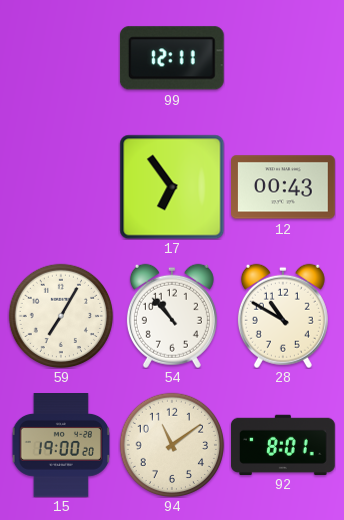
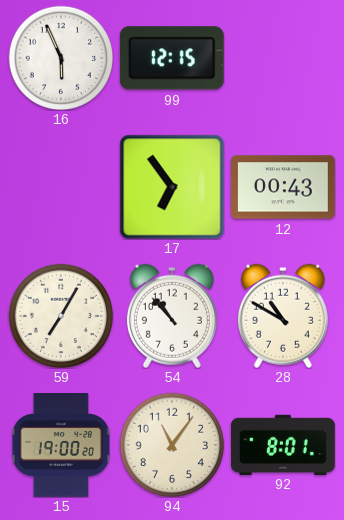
16: none -> 5:56 (60, 57)
99: 12:11 -> 12:15 (172, 58)
94: 11:09 -> 11:06 (171, 444)
